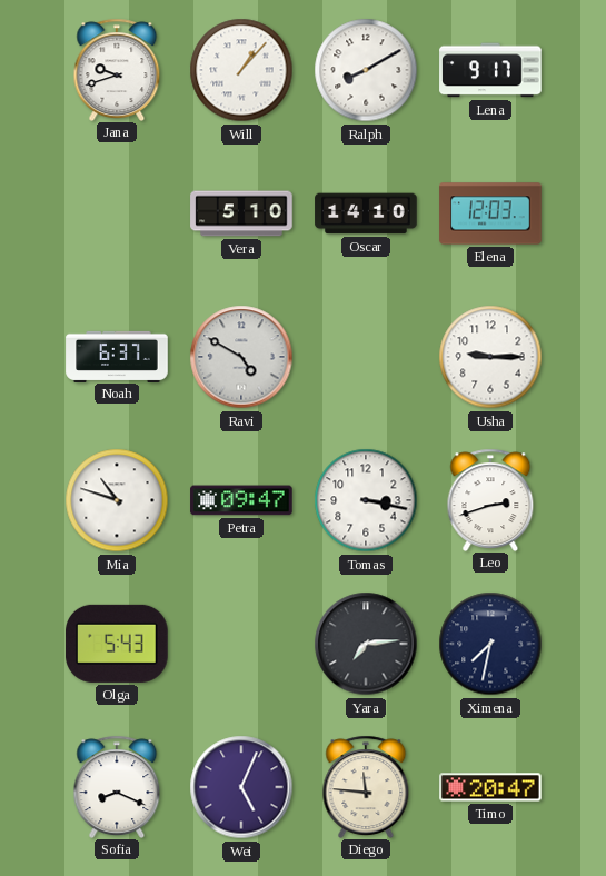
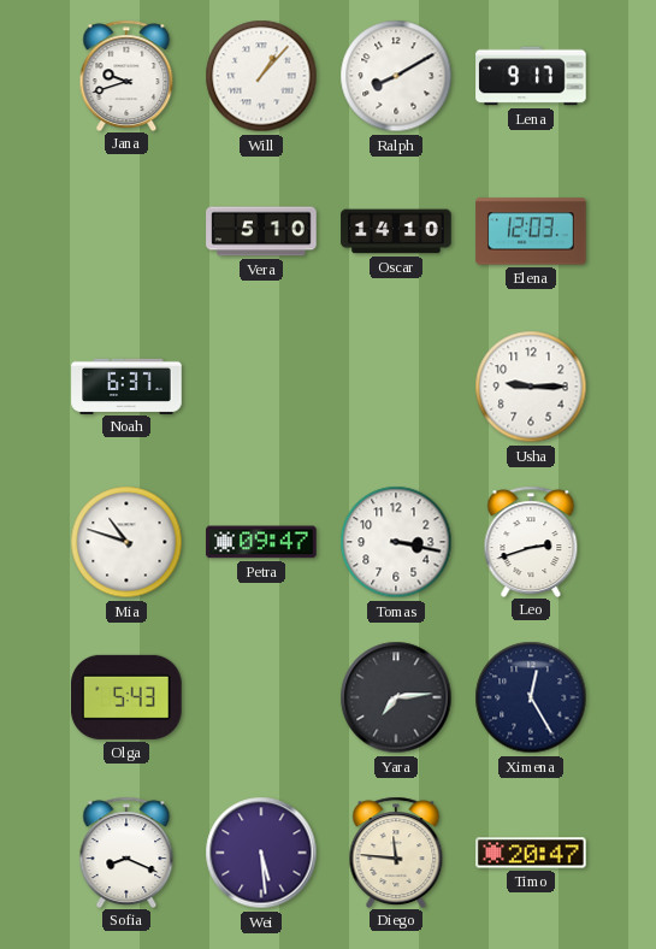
Ravi: 4:50 -> none (241, 357)
Ximena: 7:32 -> 12:25 (531, 697)
Wei: 5:04 -> 5:29 (261, 853)
